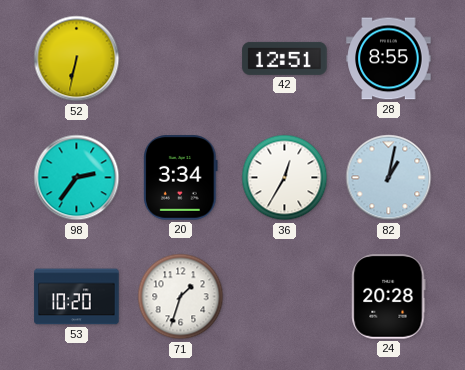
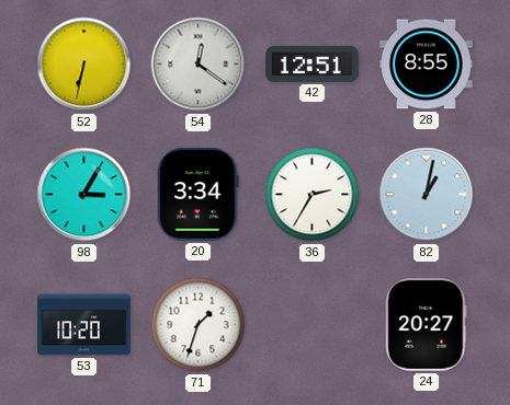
54: none -> 12:21 (199, 65)
98: 2:36 -> 3:05 (84, 195)
36: 12:35 -> 2:35 (313, 195)
24: 20:28 -> 20:27 (427, 325)
